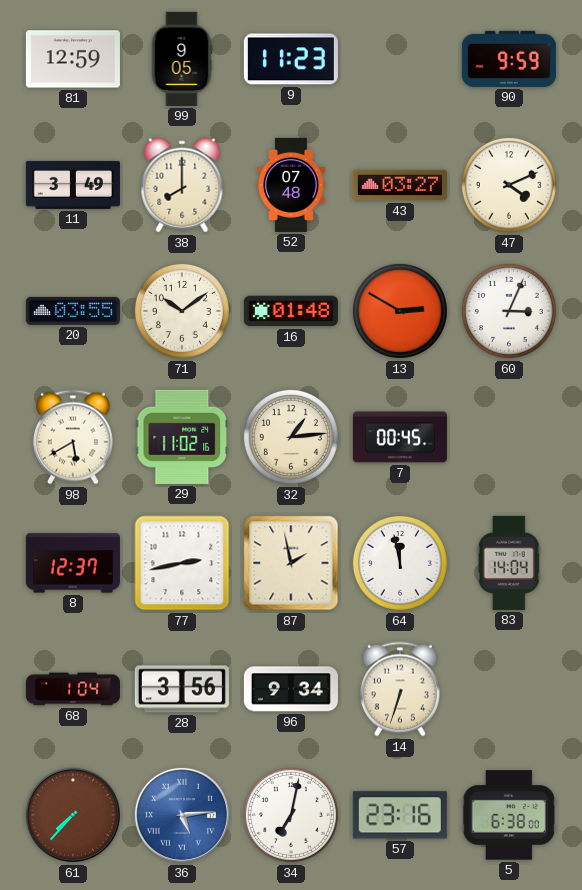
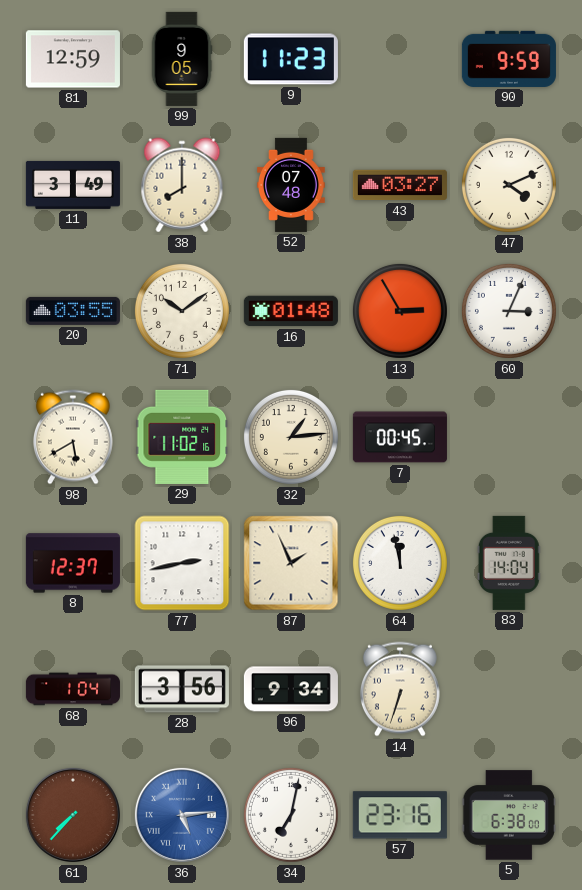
13: 2:50 -> 2:55 (400, 311)
87: 1:58 -> 1:56 (291, 563)
